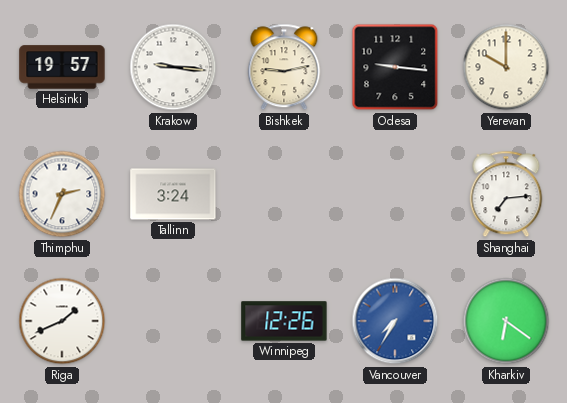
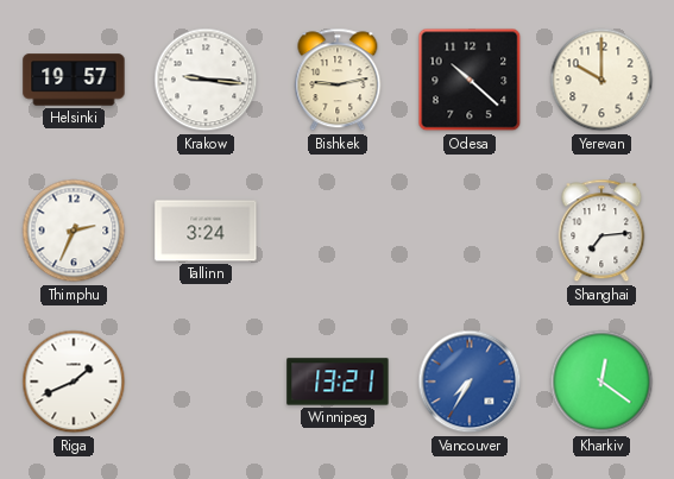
Odesa: 9:16 -> 10:22 (470, 80)
Winnipeg: 12:26 -> 13:21 (338, 382)
Kharkiv: 6:21 -> 12:21 (601, 382)
